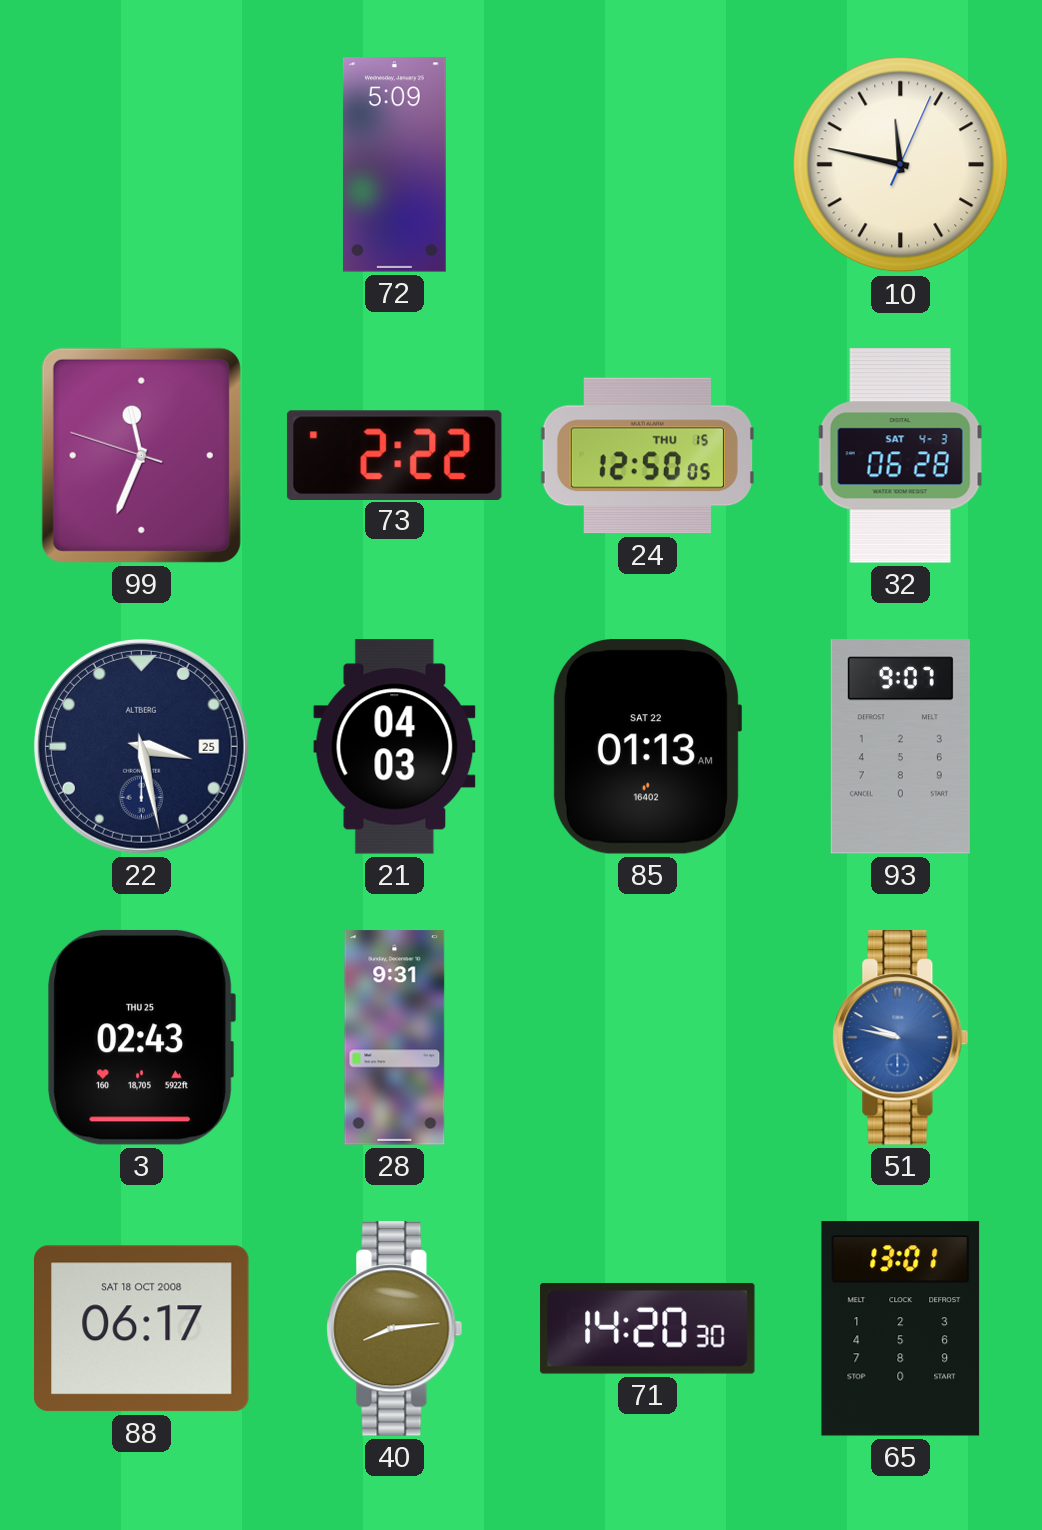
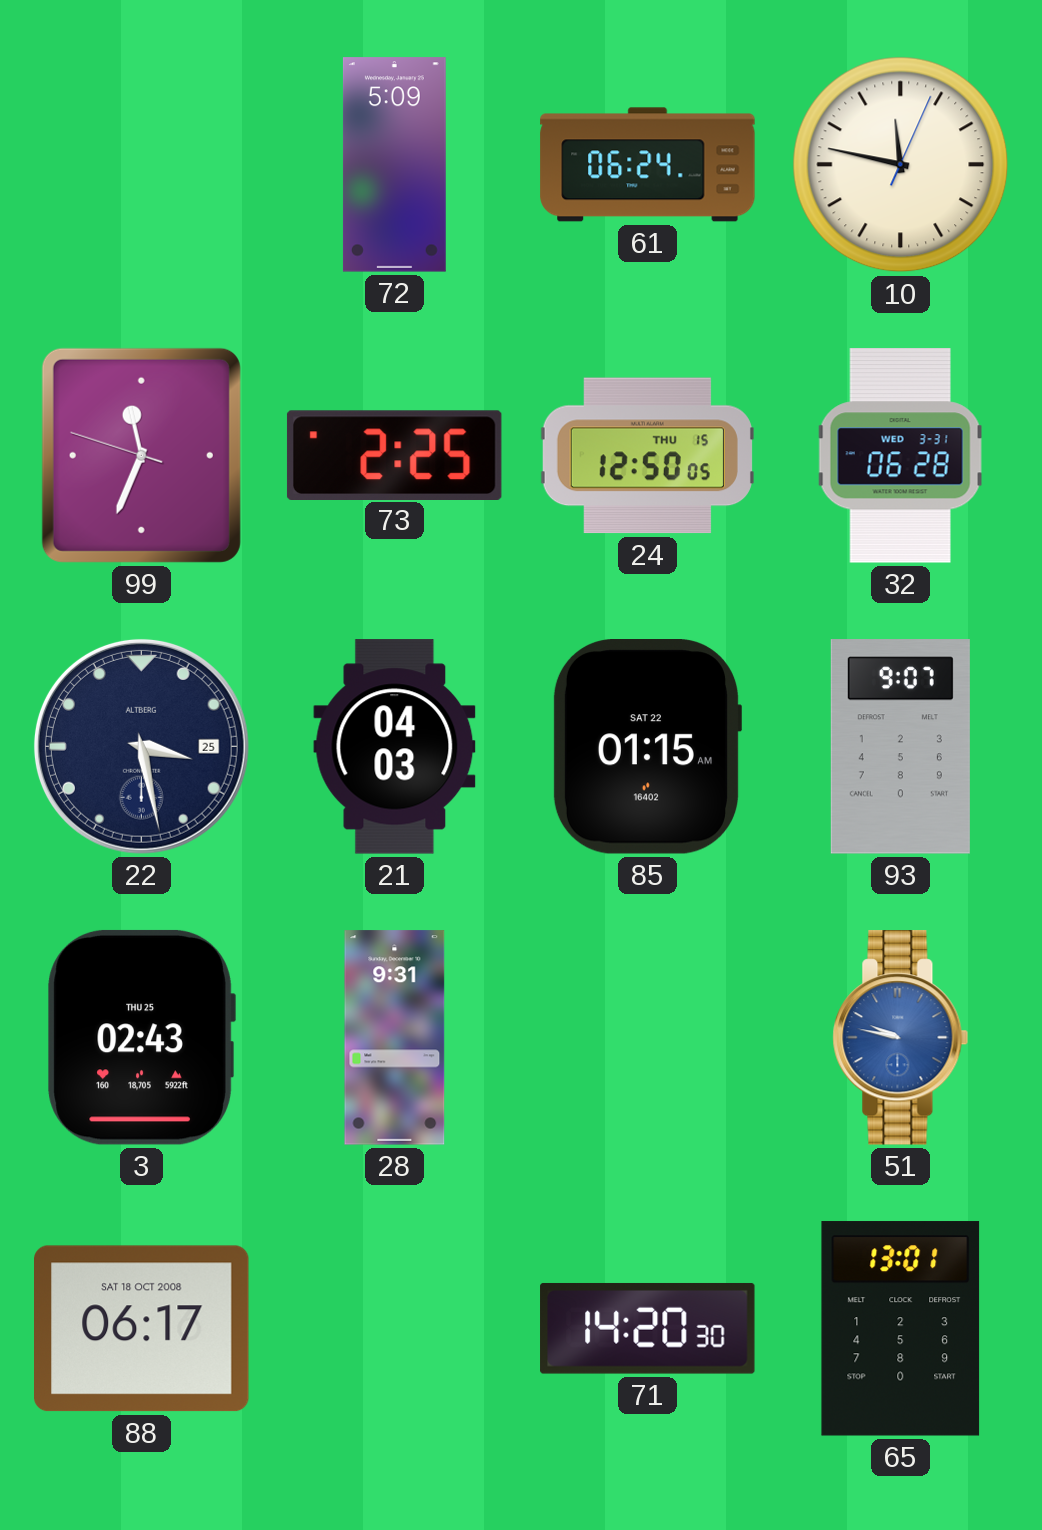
61: none -> 06:24 (648, 165)
73: 2:22 -> 2:25 (394, 455)
32 date: SAT 4-3 -> WED 3-31 (901, 456)
85: 01:13 -> 01:15 (646, 747)
40: 8:14 -> none (395, 1329)
